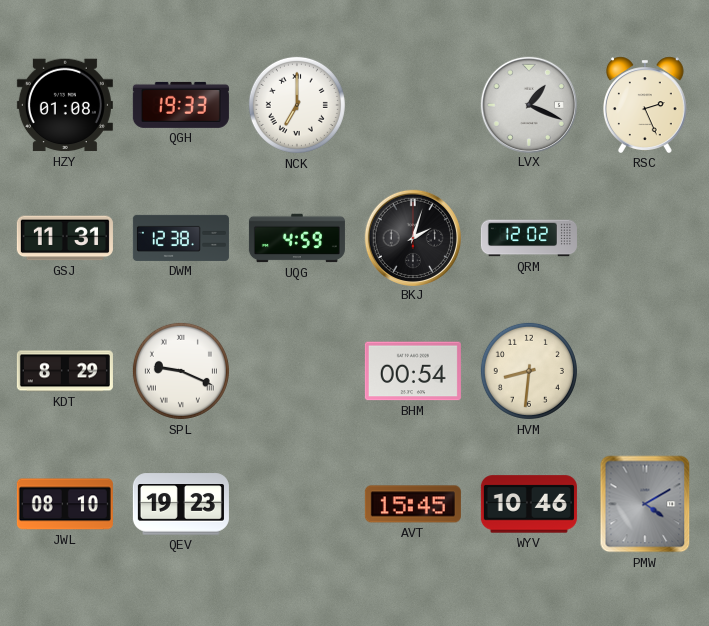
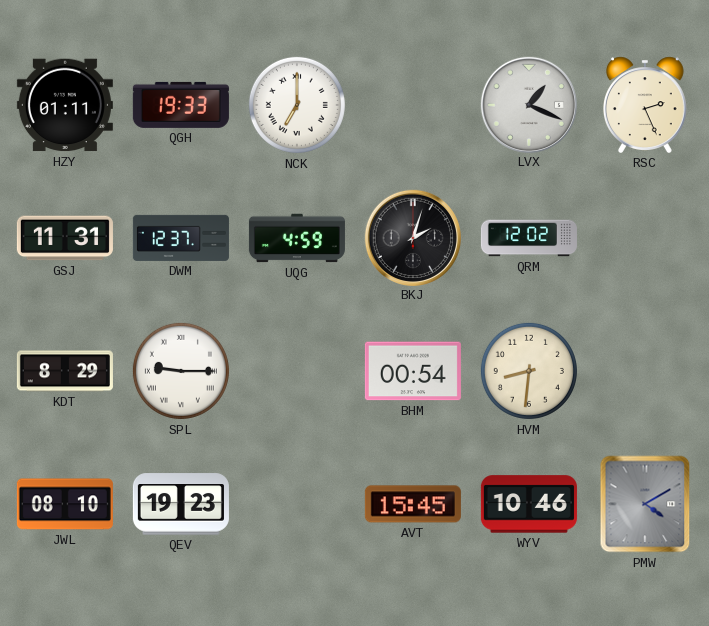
HZY: 01:08 -> 01:11 (65, 105)
DWM: 12:38 -> 12:37 (181, 238)
SPL: 9:19 -> 9:15 (181, 371)
